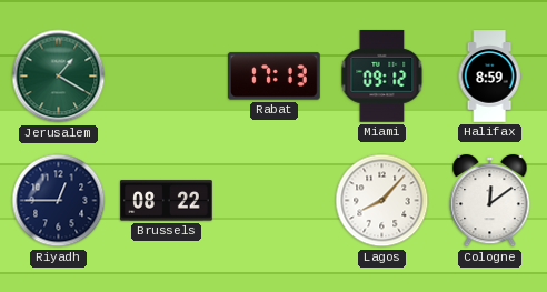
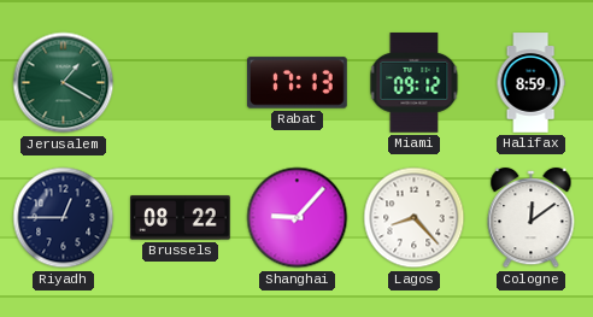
Shanghai: none -> 9:07 (298, 218)
Lagos: 8:07 -> 8:23 (415, 218)
